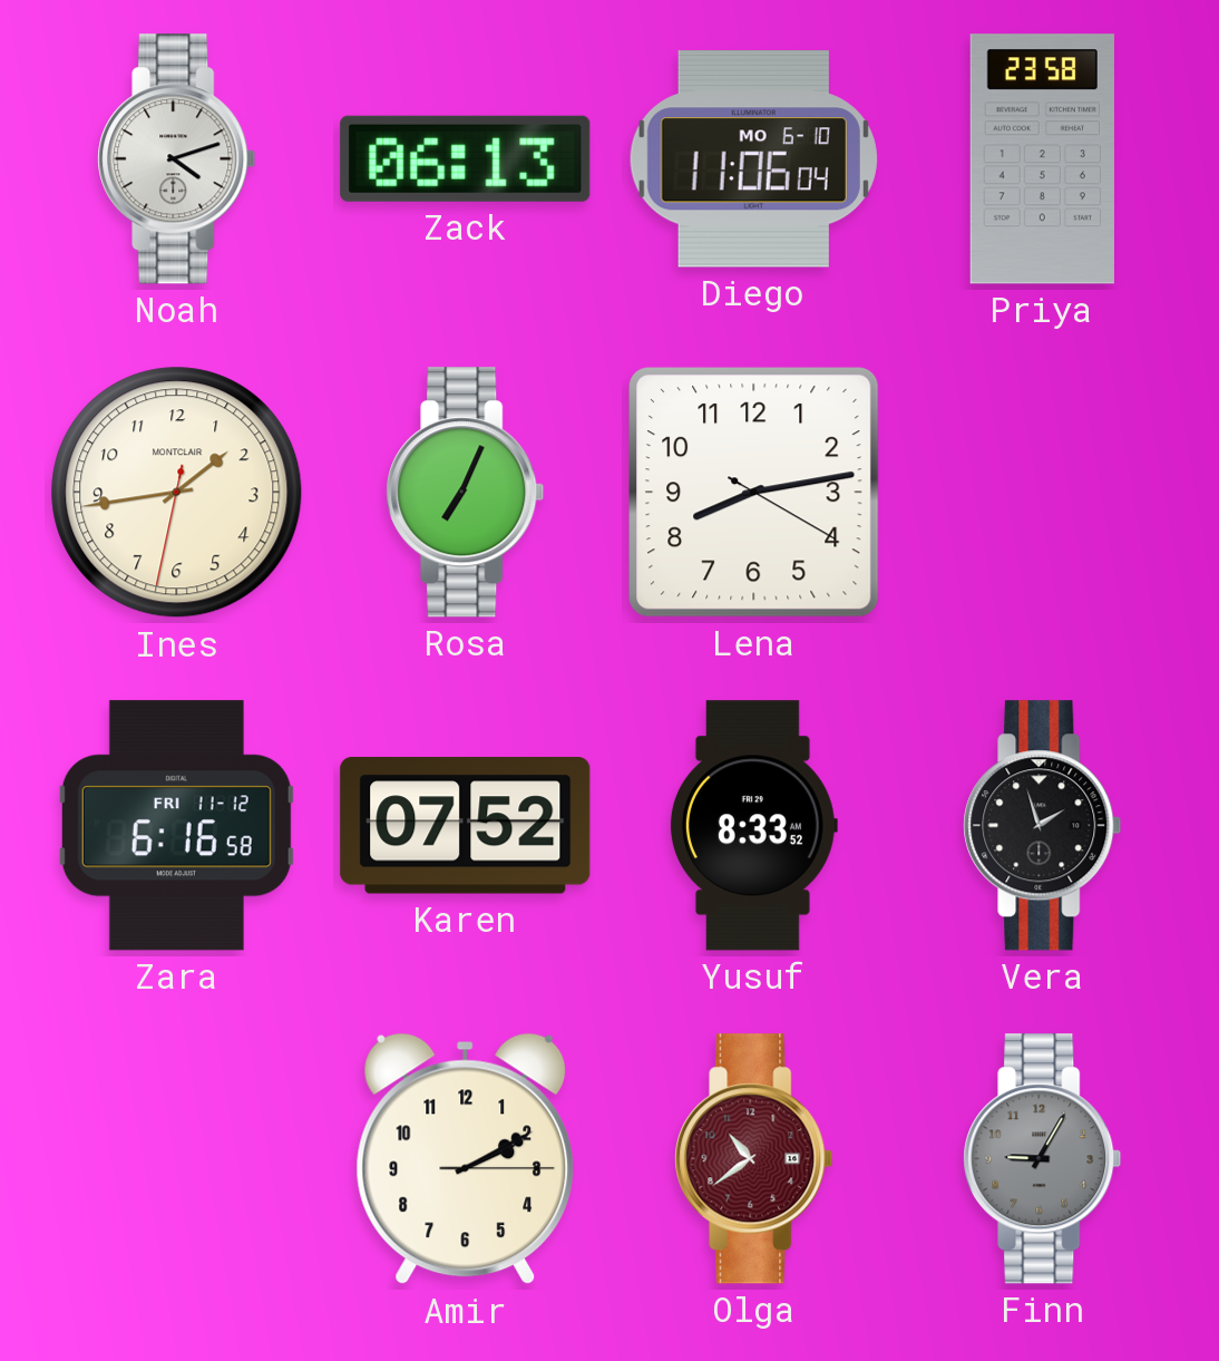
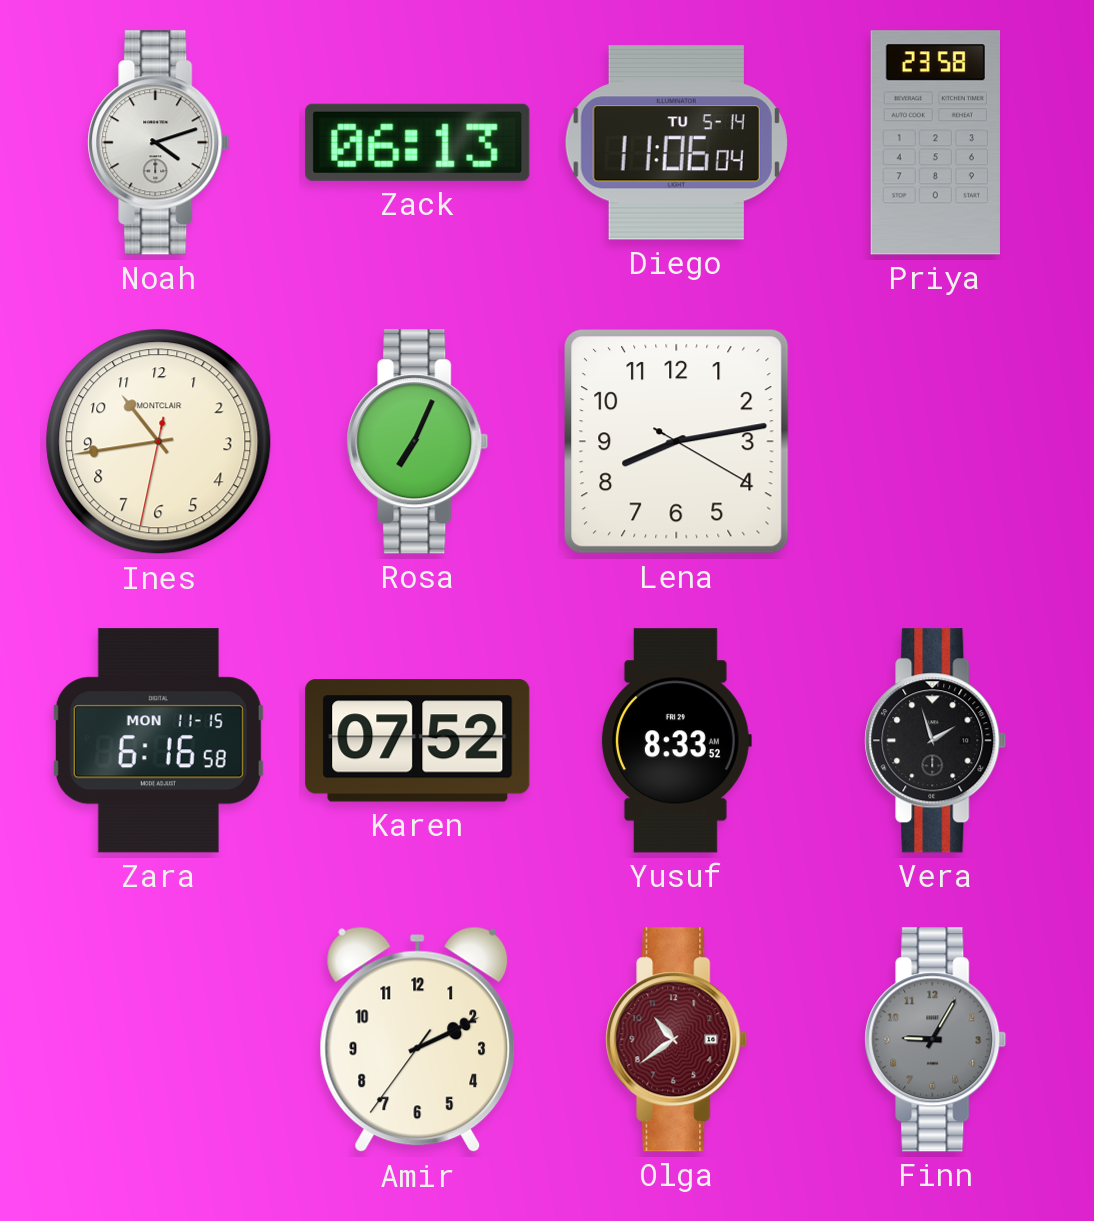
Diego date: MO 6-10 -> TU 5-14 (676, 143)
Ines: 1:43 -> 10:43 (159, 442)
Zara date: FRI 11-12 -> MON 11-15 (158, 741)
Amir: 2:10:15 -> 2:10:36 (418, 1040)
